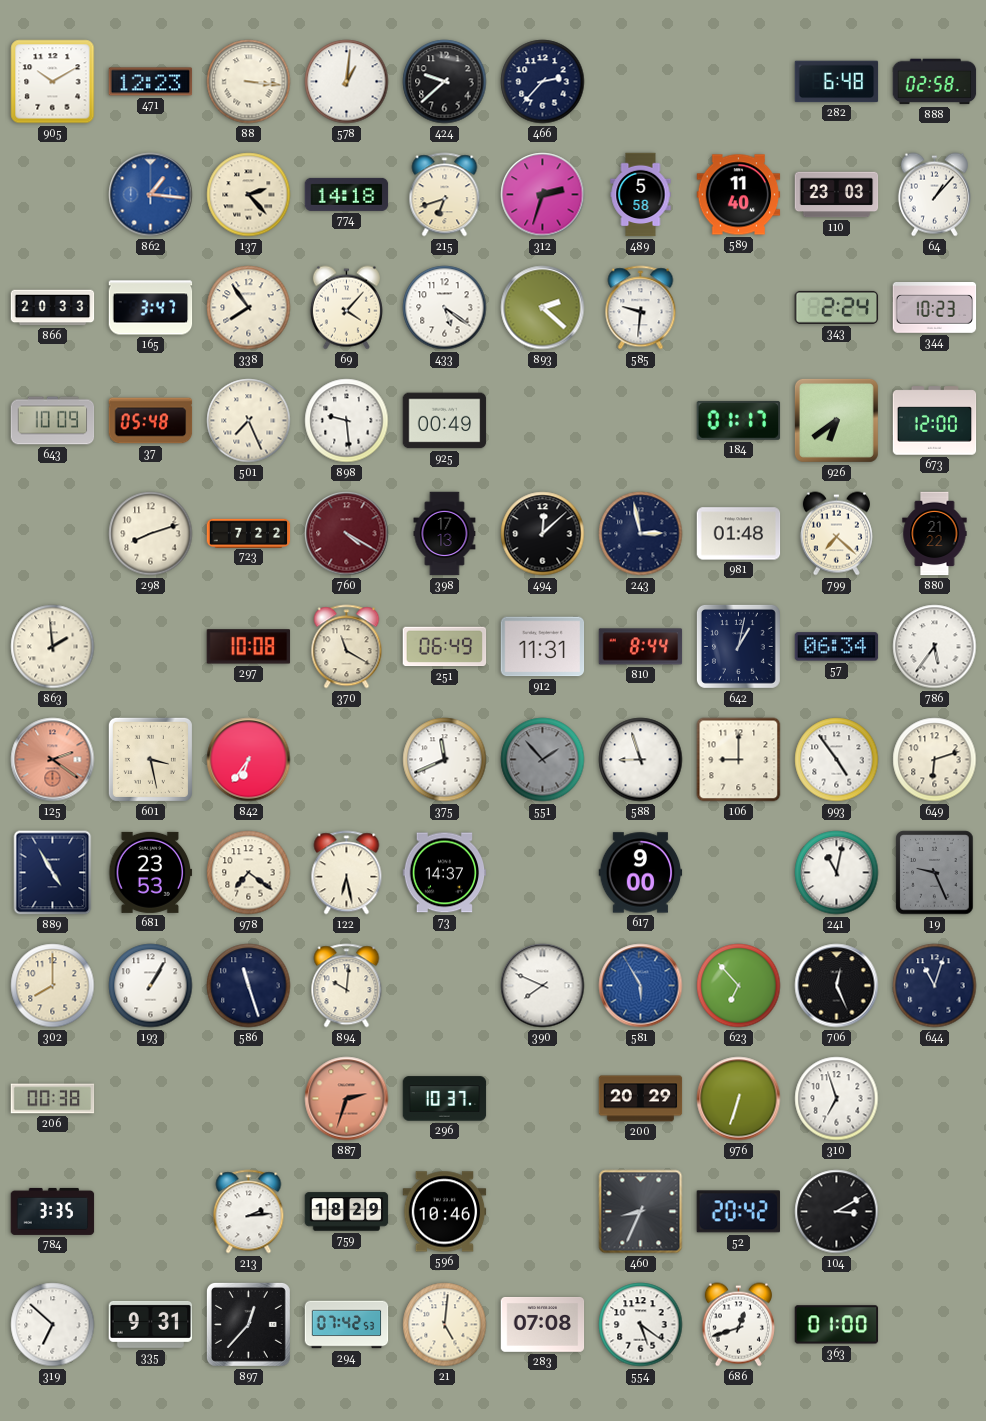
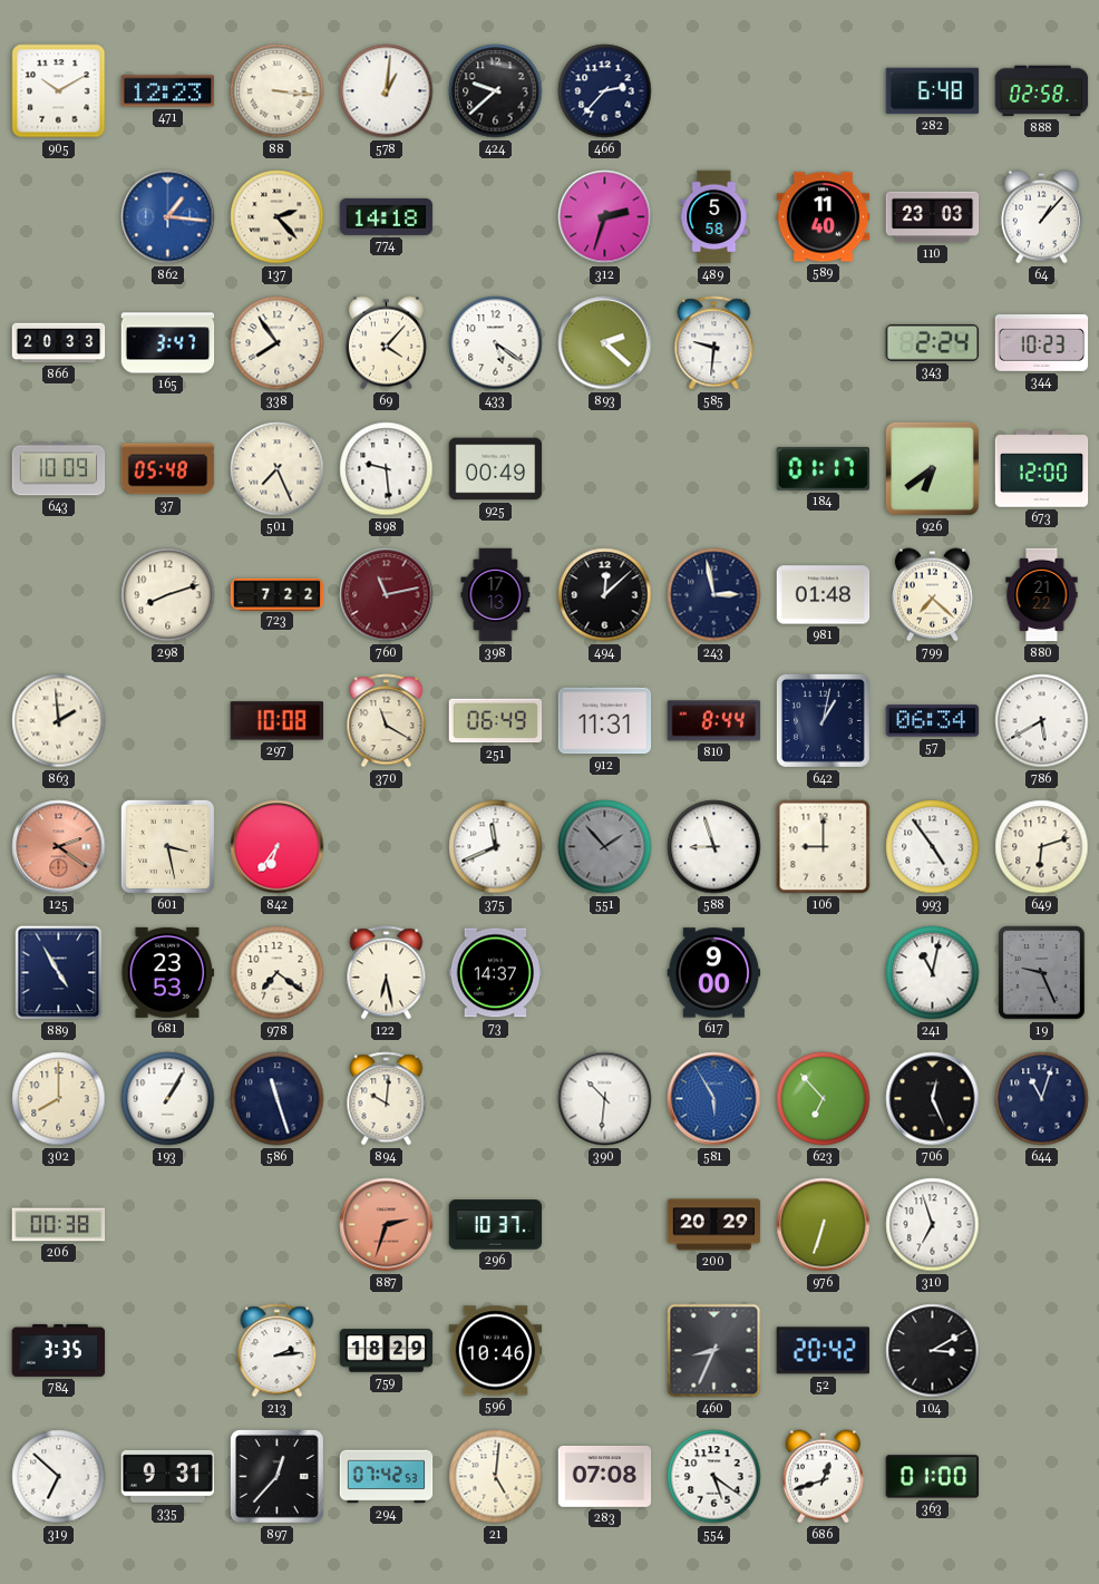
215: 6:42 -> none (445, 195)
760: 4:20 -> 11:13 (387, 595)
786: 5:36 -> 5:40 (1042, 721)
390: 7:49 -> 10:31 (605, 1099)
